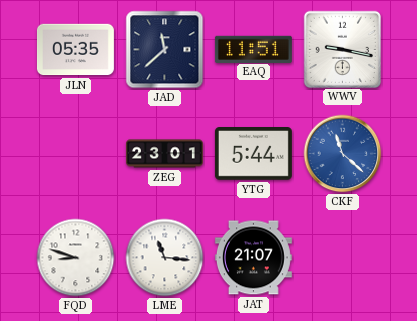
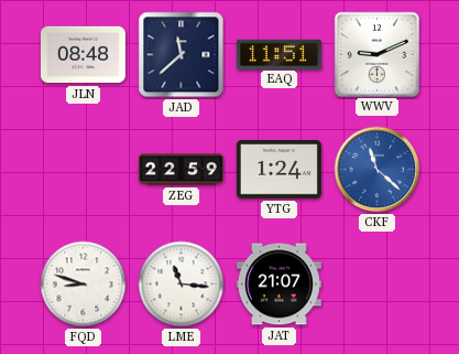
JLN: 05:35 -> 08:48 (83, 55)
WWV: 9:17 -> 9:11 (376, 54)
ZEG: 23:01 -> 22:59 (181, 170)
YTG: 5:44 -> 1:24 (278, 170)
